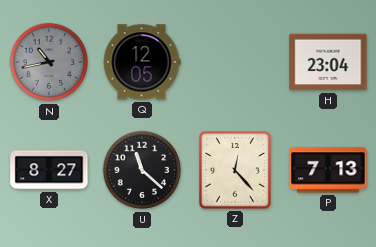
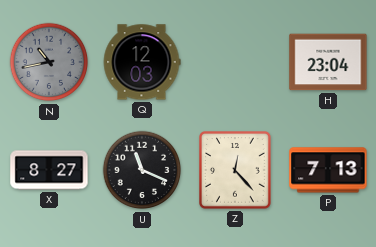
Q: 12:05 -> 12:03 (142, 62)
U: 11:22 -> 11:19 (142, 170)
